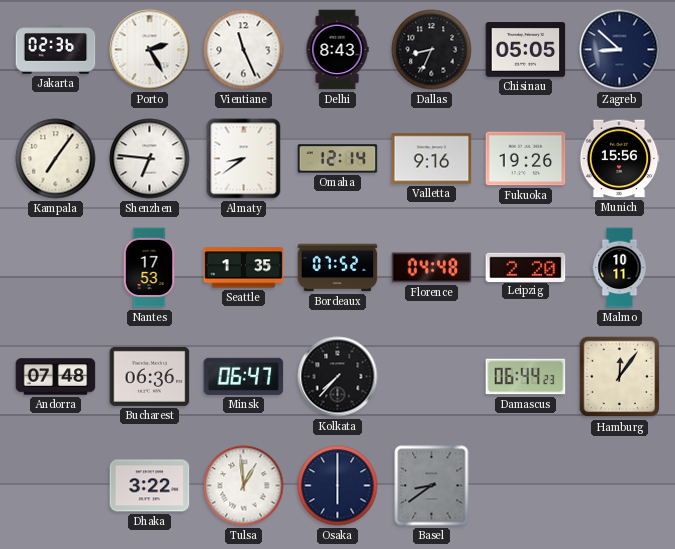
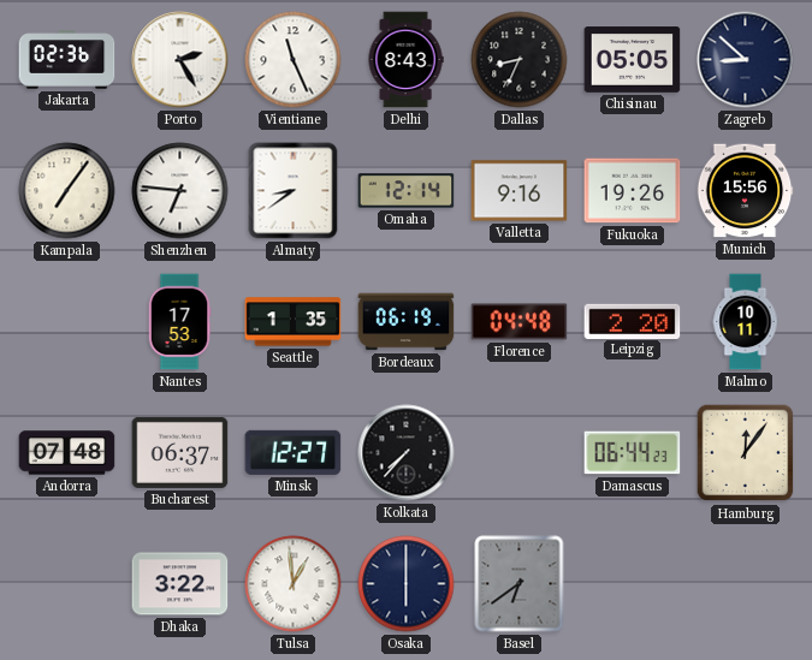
Bordeaux: 07:52 -> 06:19 (407, 322)
Bucharest: 06:36 -> 06:37 (180, 452)
Minsk: 06:47 -> 12:27 (294, 452)
Basel: 8:39 -> 6:39 (520, 584)
